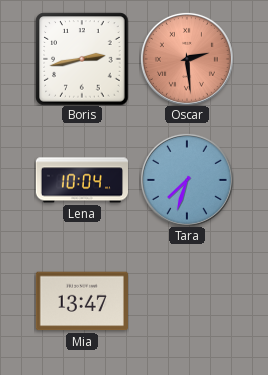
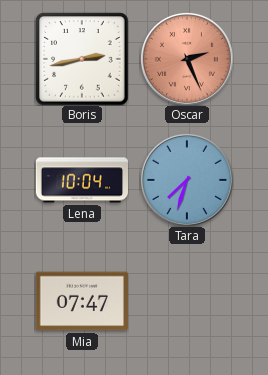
Oscar: 2:29 -> 2:26 (187, 59)
Mia: 13:47 -> 07:47 (82, 301)
